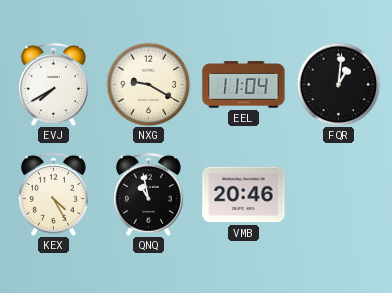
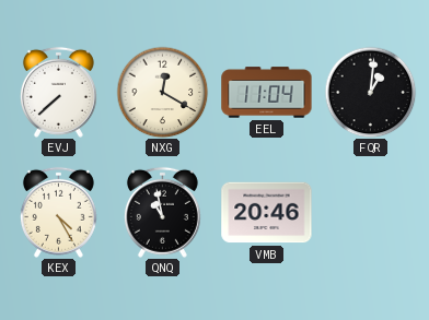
EVJ: 7:40 -> 7:38 (58, 92)
NXG: 9:20 -> 12:20 (162, 92)
